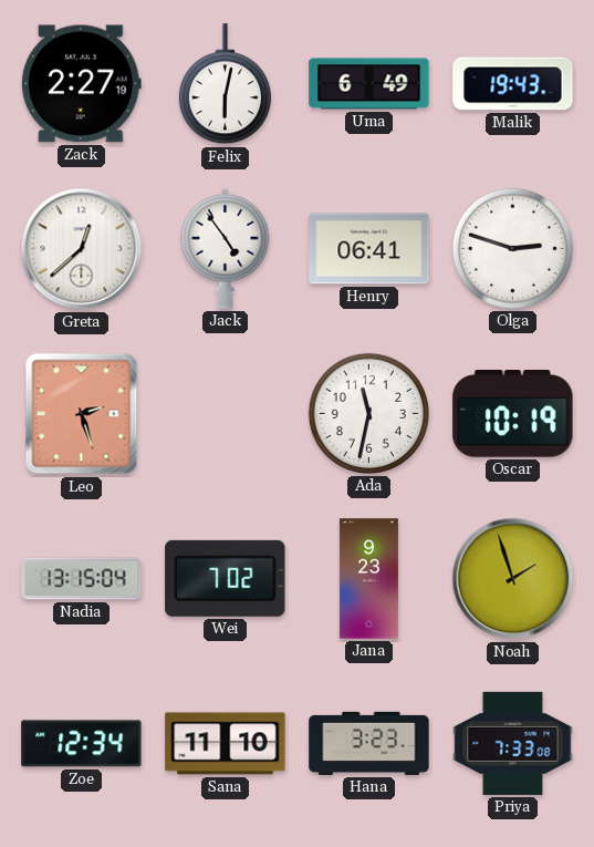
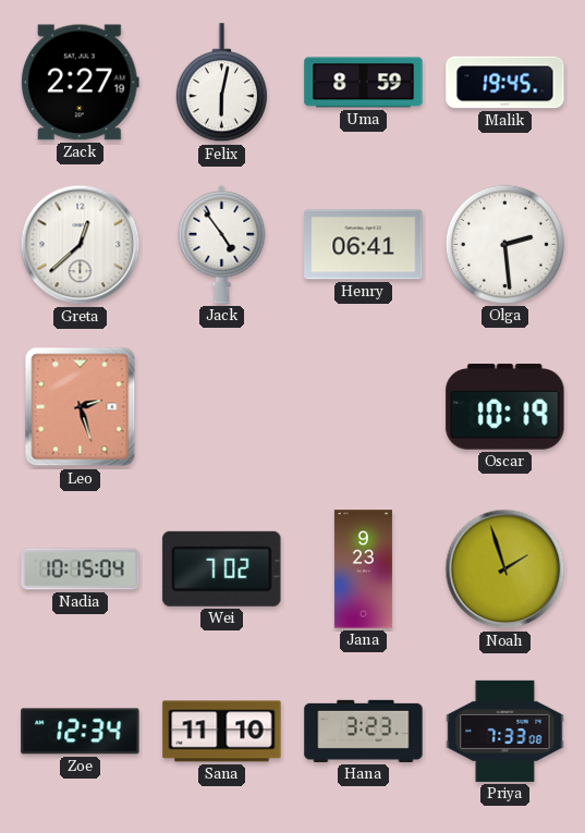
Uma: 6:49 -> 8:59 (364, 83)
Malik: 19:43 -> 19:45 (505, 83)
Olga: 2:48 -> 2:29 (504, 244)
Ada: 11:32 -> none (368, 413)
Nadia: 13:15 -> 10:15 (81, 569)
